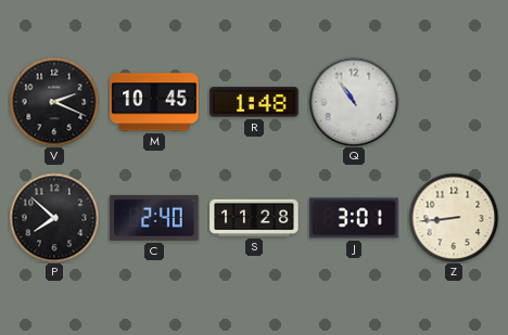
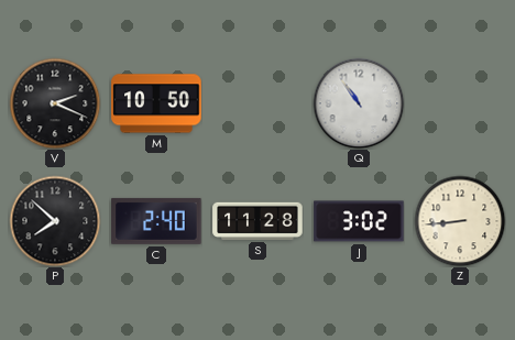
M: 10:45 -> 10:50 (156, 103)
R: 1:48 -> none (254, 102)
J: 3:01 -> 3:02 (359, 221)
